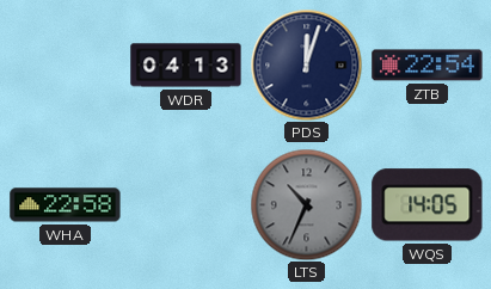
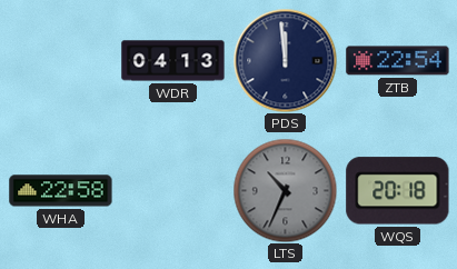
PDS: 12:03 -> 11:59 (285, 60)
WQS: 14:05 -> 20:18 (398, 191)
